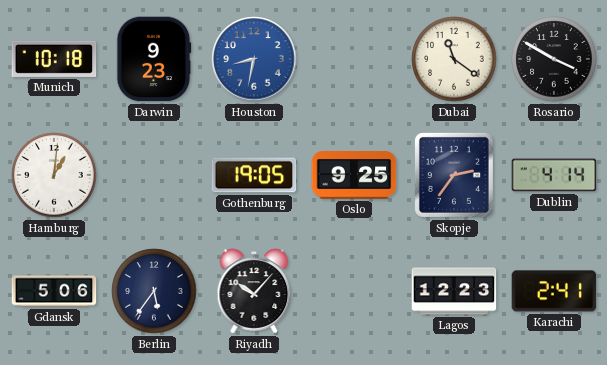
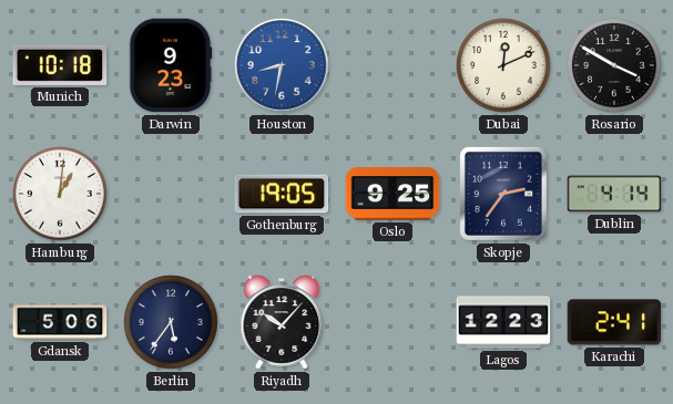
Dubai: 11:21 -> 12:11 (503, 65)
